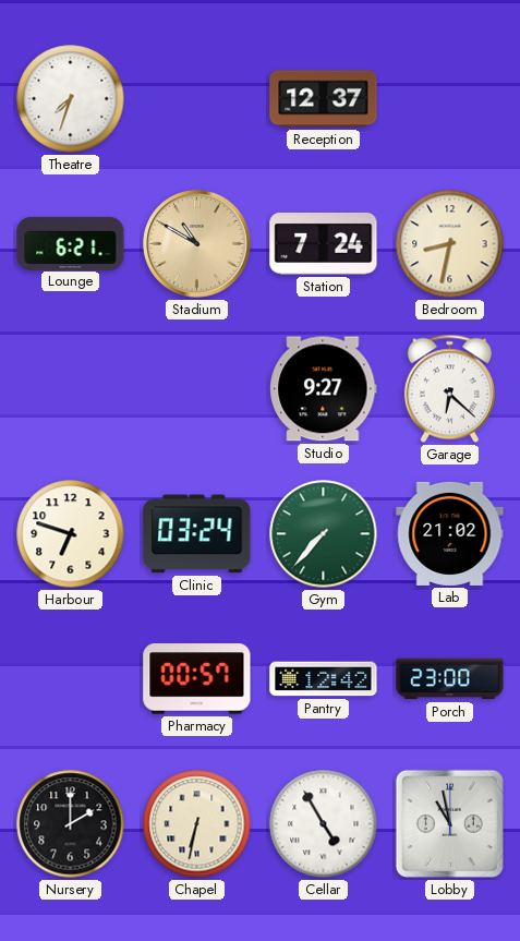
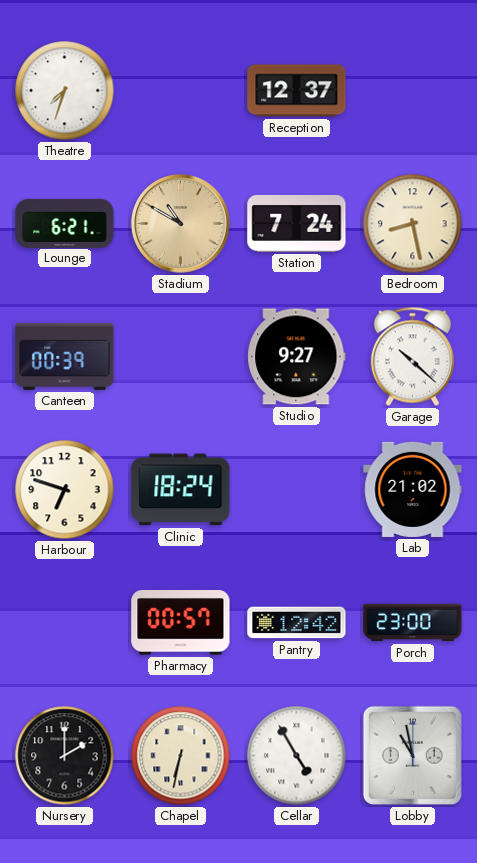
Bedroom: 8:32 -> 8:28 (413, 224)
Canteen: none -> 00:39 (65, 356)
Garage: 6:22 -> 10:22 (412, 357)
Clinic: 03:24 -> 18:24 (181, 490)
Gym: 7:37 -> none (324, 534)
